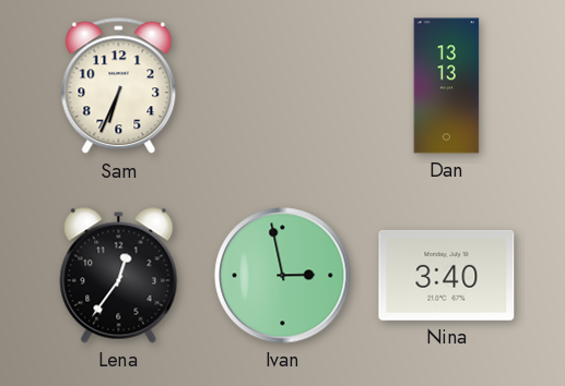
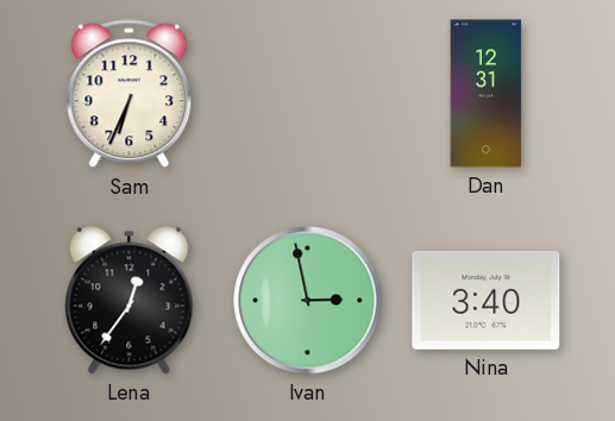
Dan: 13:13 -> 12:31 (487, 94)
